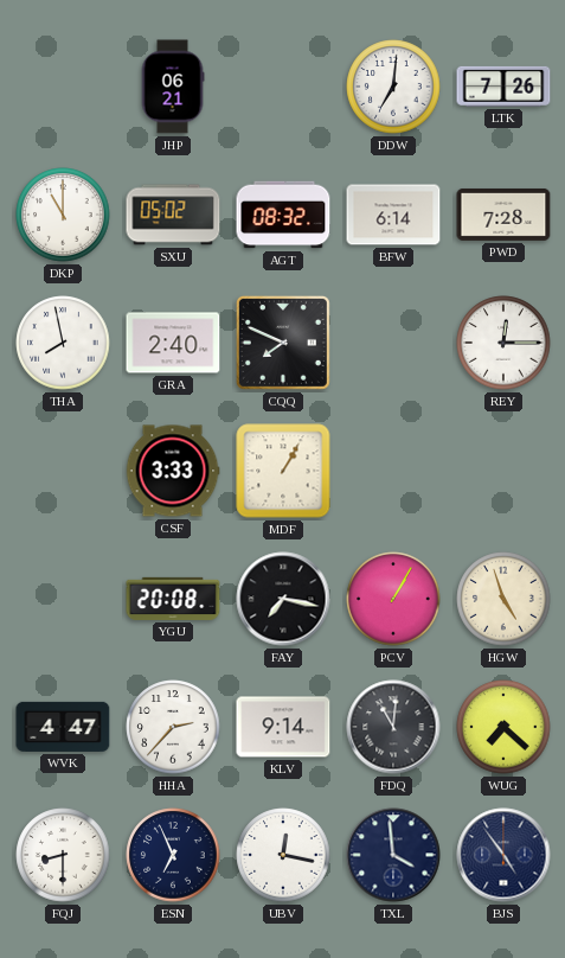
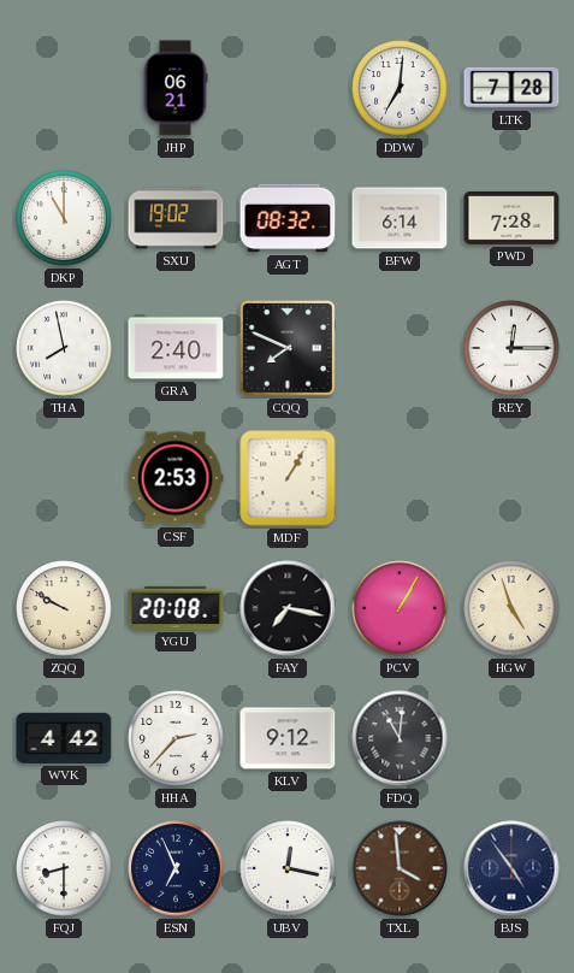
LTK: 7:26 -> 7:28 (511, 88)
SXU: 05:02 -> 19:02 (176, 218)
CSF: 3:33 -> 2:53 (176, 478)
ZQQ: none -> 9:50 (64, 608)
WVK: 4:47 -> 4:42 (64, 738)
KLV: 9:14 -> 9:12 (288, 738)
WUG: 7:22 -> none (503, 727)
TXL dial: navy -> brown (400, 868)
